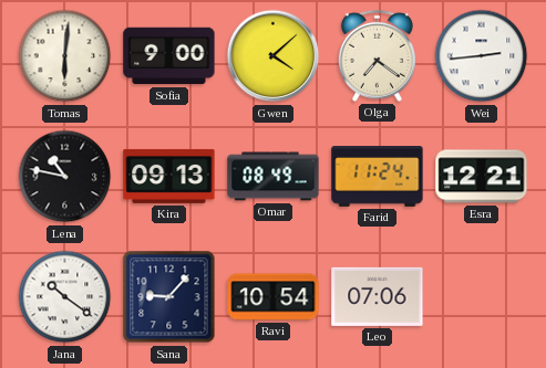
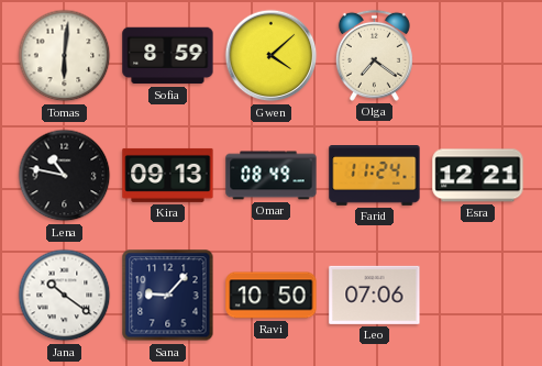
Sofia: 9:00 -> 8:59 (168, 56)
Wei: 2:44 -> none (482, 56)
Ravi: 10:54 -> 10:50 (272, 296)
